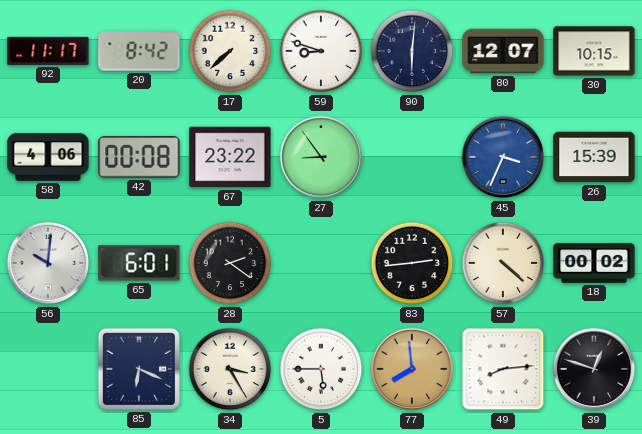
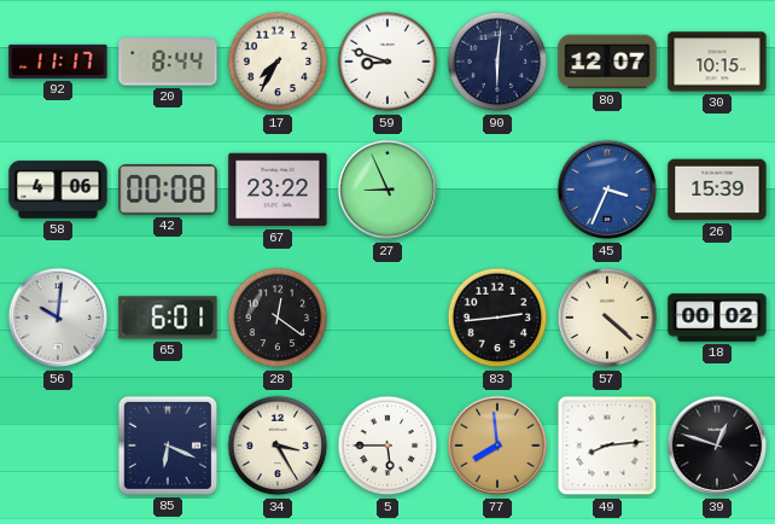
20: 8:42 -> 8:44 (168, 62)
17: 7:38 -> 7:35 (278, 62)
27: 8:54 -> 8:56 (387, 190)
28: 2:21 -> 12:21 (278, 318)
